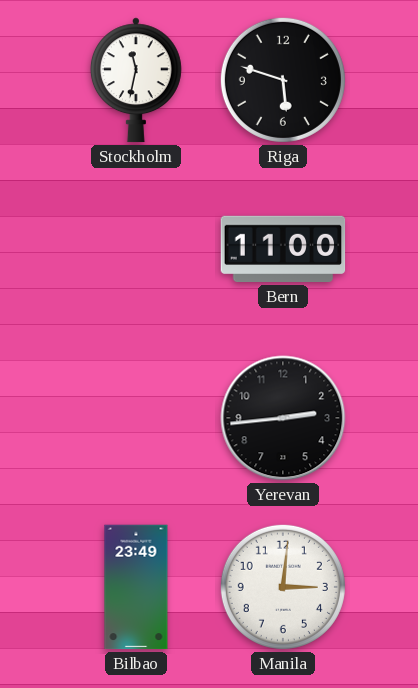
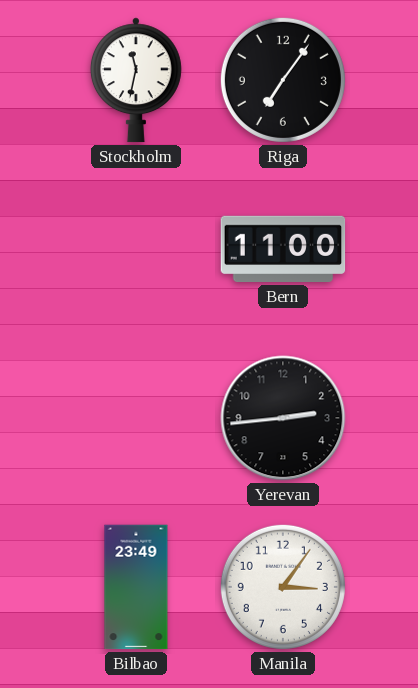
Riga: 5:48 -> 7:06 (283, 80)
Manila: 3:01 -> 3:06 (283, 587)
